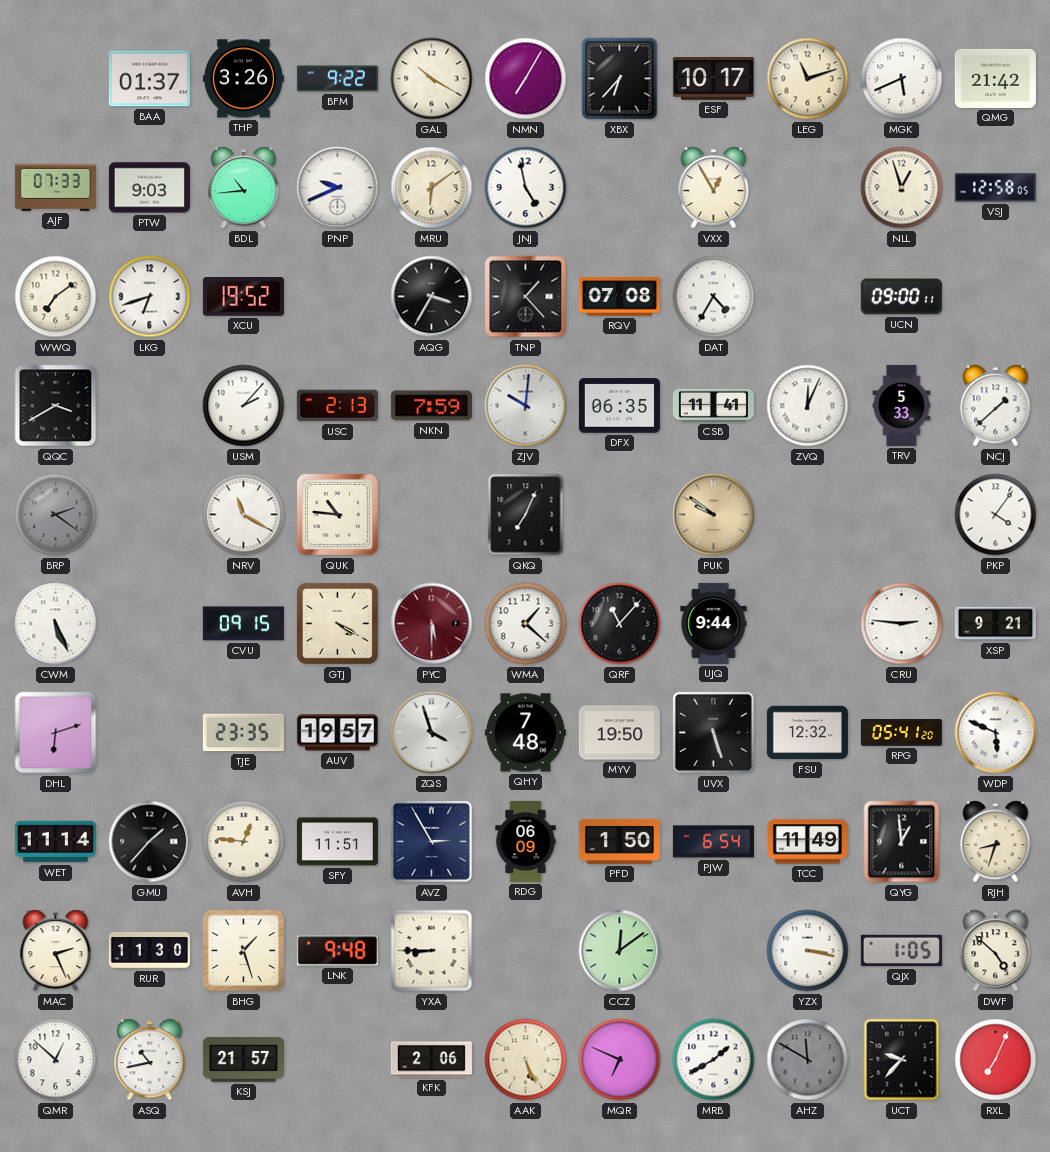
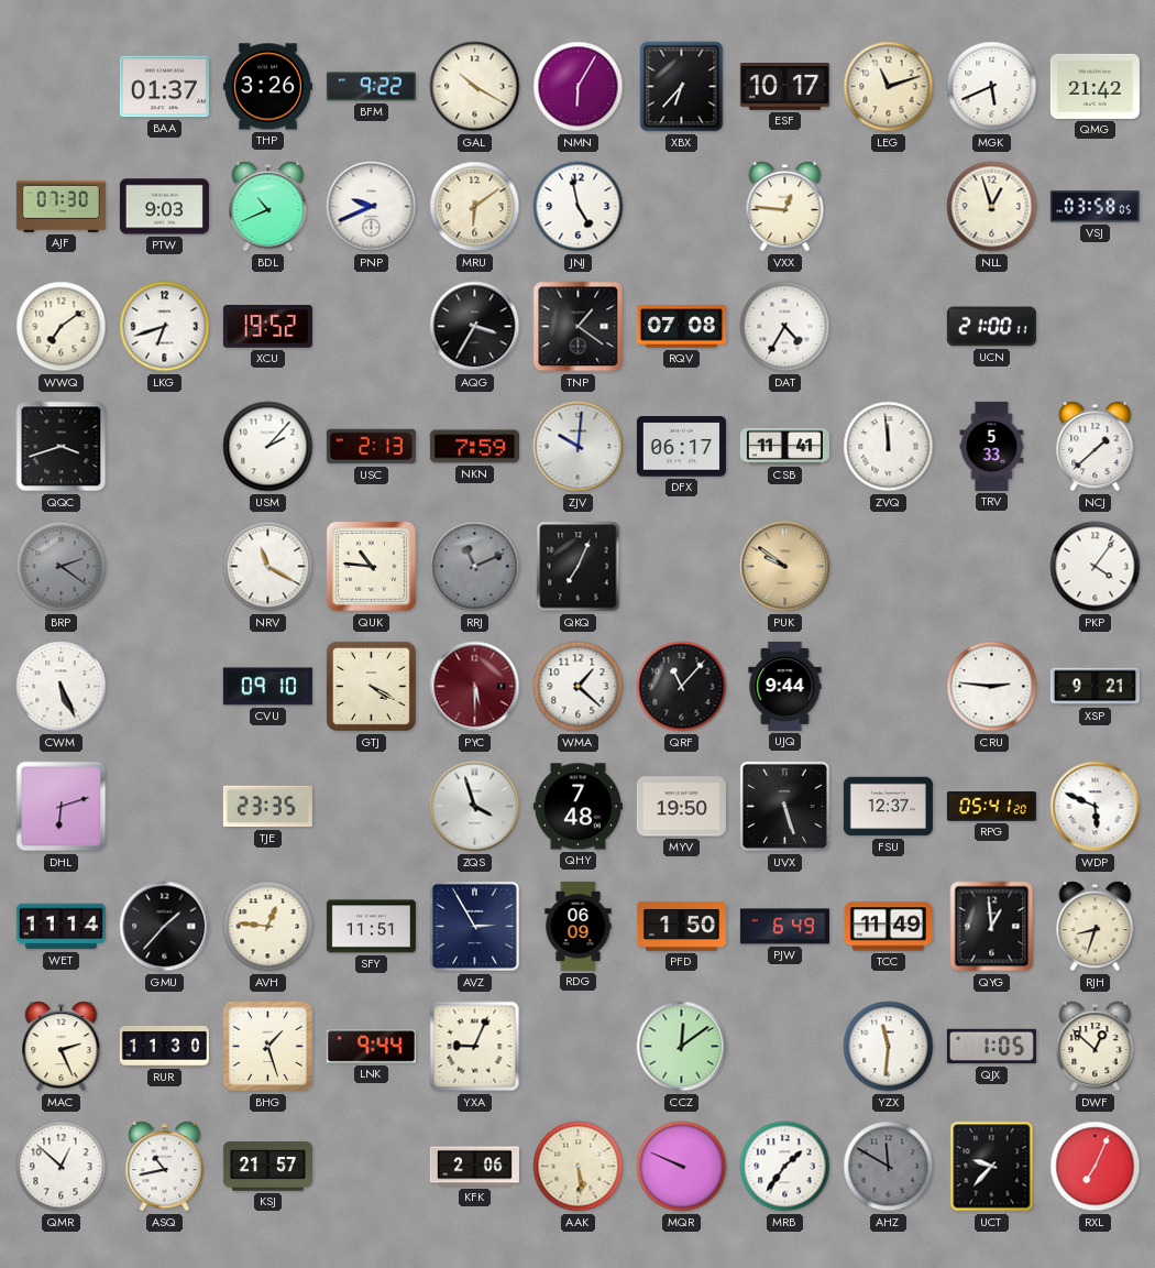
NMN: 7:05 -> 6:05 (579, 87)
AJF: 07:33 -> 07:30 (61, 206)
BDL: 10:44 -> 10:41 (268, 207)
VXX: 12:55 -> 12:46 (785, 207)
VSJ: 12:58 -> 03:58 (1094, 207)
TNP: 1:23 -> 1:21 (579, 327)
UCN: 09:00 -> 21:00 (991, 327)
QQC: 3:40 -> 3:42 (62, 447)
DFX: 06:35 -> 06:17 (681, 447)
ZVQ: 12:04 -> 11:59 (889, 447)
RRJ: none -> 11:11 (475, 567)
CVU: 09:15 -> 09:10 (267, 687)
AUV: 19:57 -> none (337, 733)
FSU: 12:32 -> 12:37 (888, 807)
PJW: 6:54 -> 6:49 (784, 927)
LNK: 9:48 -> 9:44 (371, 1047)
YXA: 8:45 -> 9:04 (475, 1047)
YZX: 3:17 -> 11:31 (889, 1047)
DWF: 4:52 -> 12:52 (1096, 1047)
AAK: 5:26 -> 5:29 (579, 1167)
MQR: 6:49 -> 9:49 (682, 1167)
MRB: 1:40 -> 1:36 (785, 1167)
